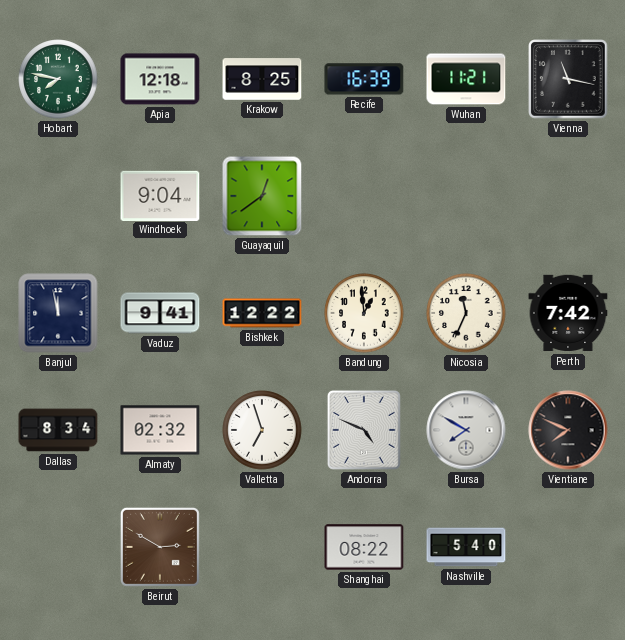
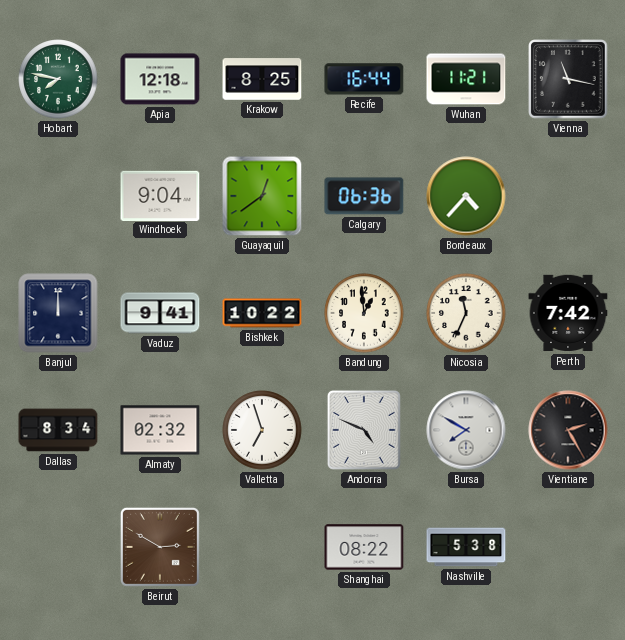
Recife: 16:39 -> 16:44 (364, 79)
Calgary: none -> 06:36 (364, 196)
Bordeaux: none -> 4:37 (466, 196)
Banjul: 11:58 -> 12:00 (58, 313)
Bishkek: 12:22 -> 10:22 (262, 313)
Vientiane: 7:49 -> 2:25 (568, 430)
Nashville: 5:40 -> 5:38 (466, 547)
